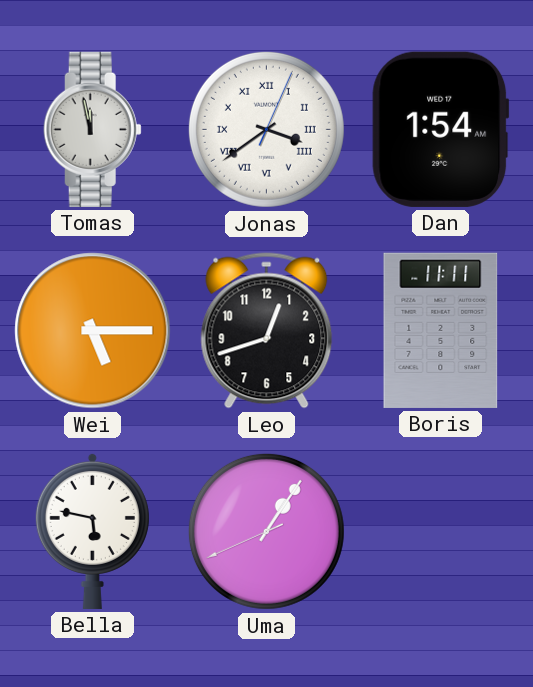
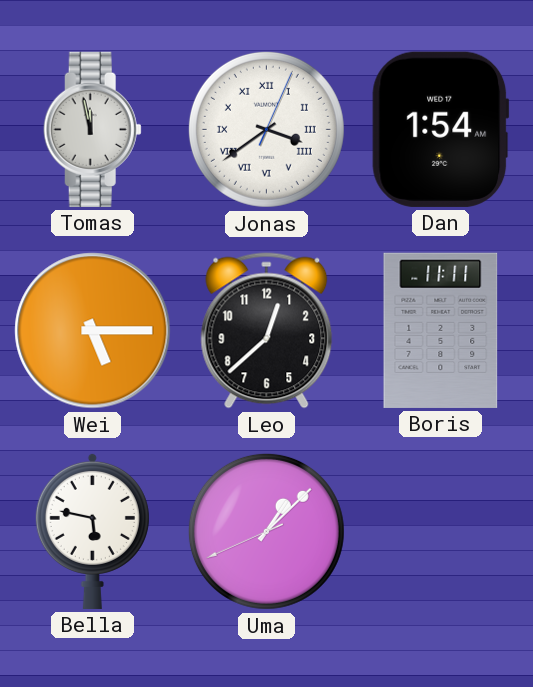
Leo: 12:42 -> 12:38 (267, 331)
Uma: 1:05 -> 1:07 (266, 531)
